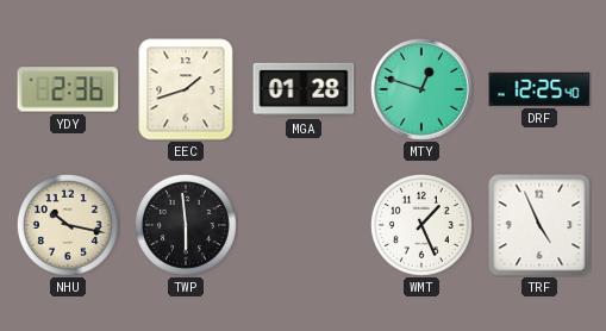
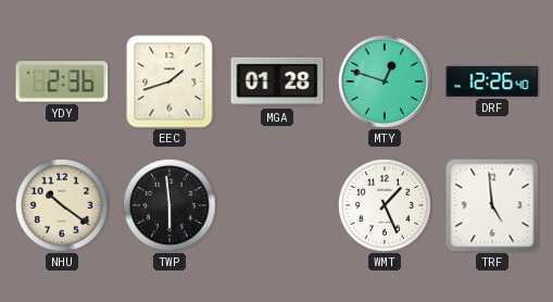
DRF: 12:25 -> 12:26 (492, 81)
NHU: 10:17 -> 10:21 (62, 205)
TRF: 4:56 -> 4:59 (492, 205)
